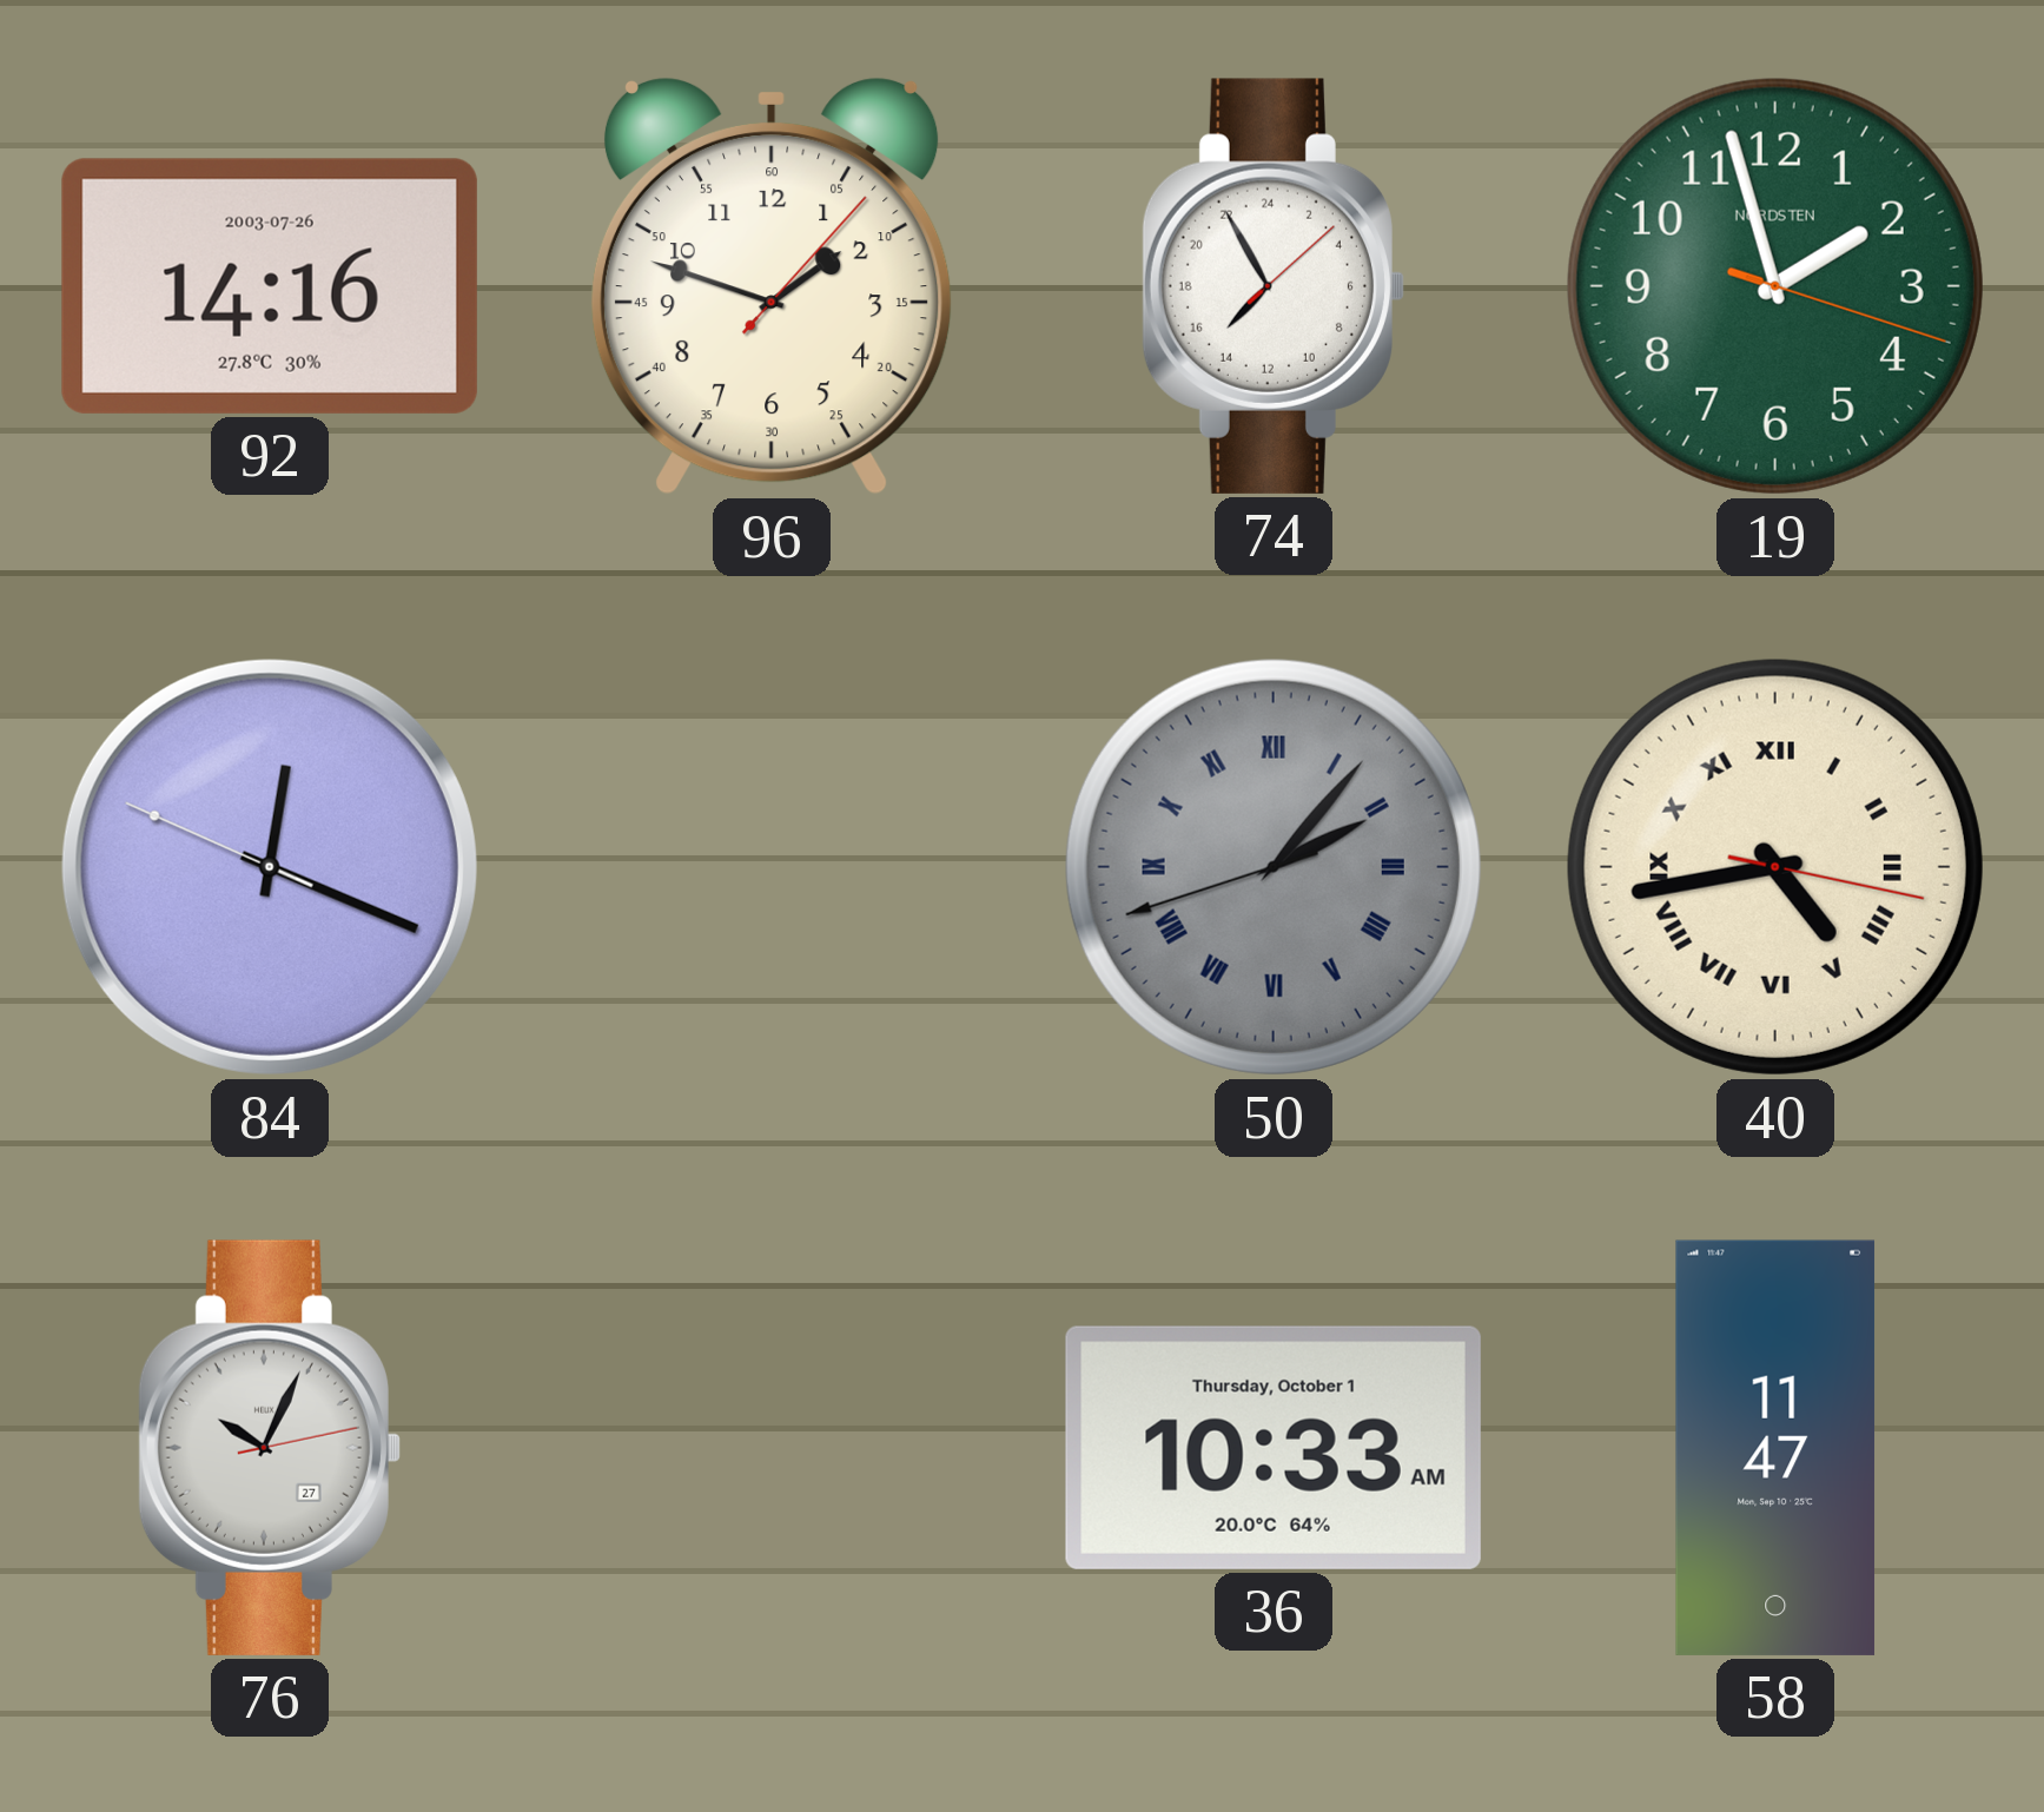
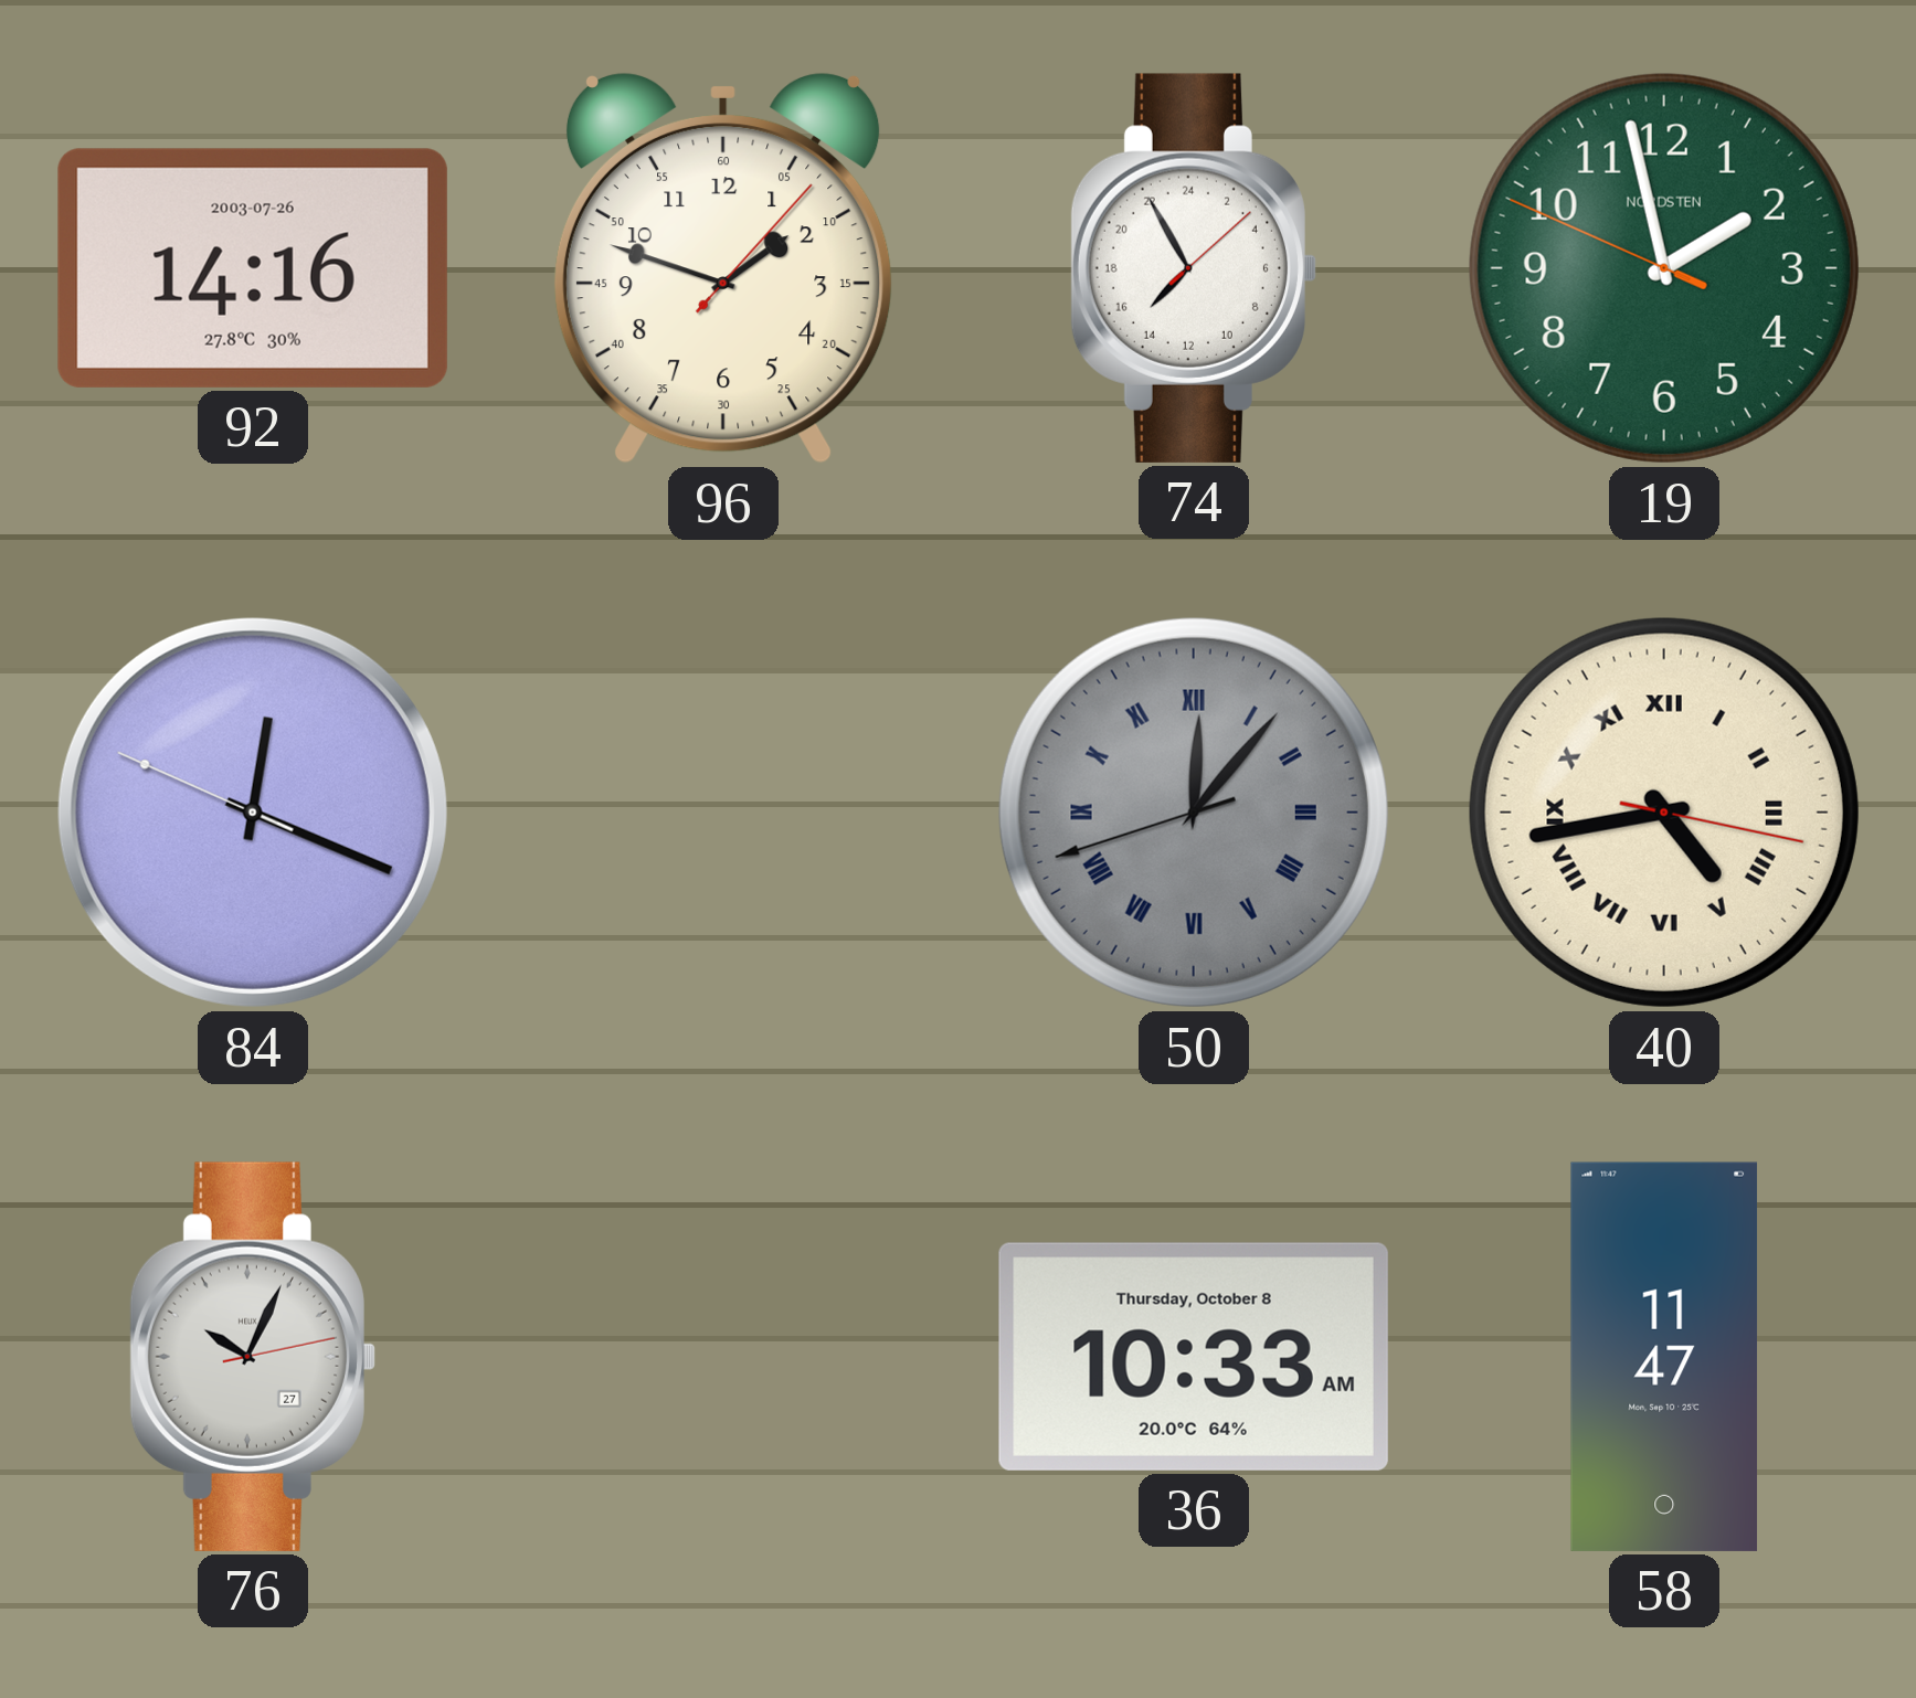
19: 1:57:18 -> 1:57:49 (1664, 268)
50: 2:06 -> 12:06 (1194, 813)
36 date: Thursday, October 1 -> Thursday, October 8 (1194, 1357)
